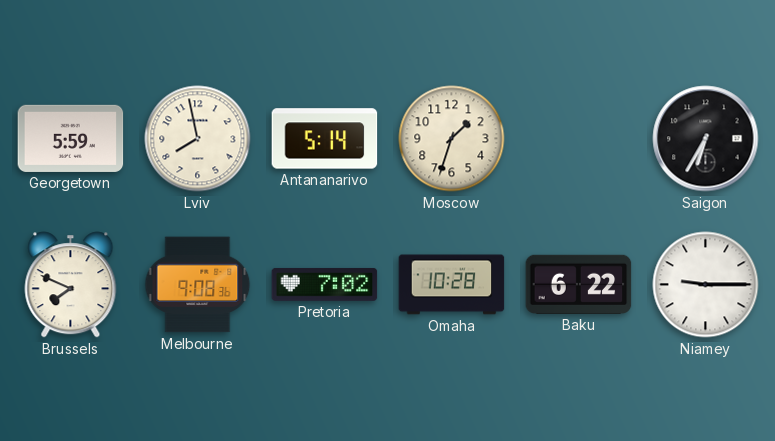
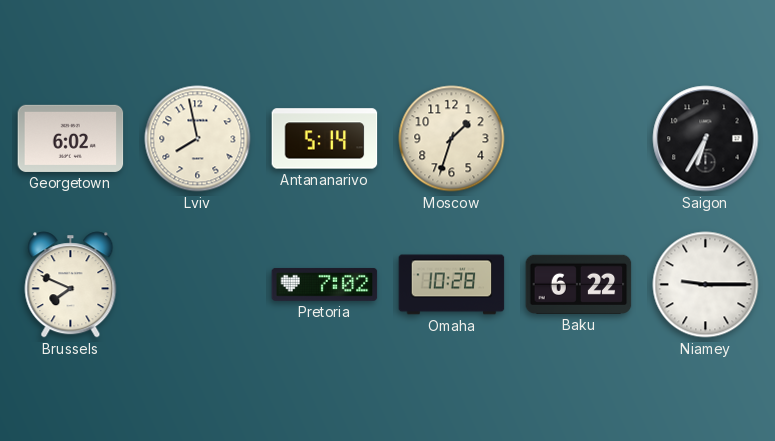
Georgetown: 5:59 -> 6:02 (71, 138)
Melbourne: 9:08 -> none (198, 285)
